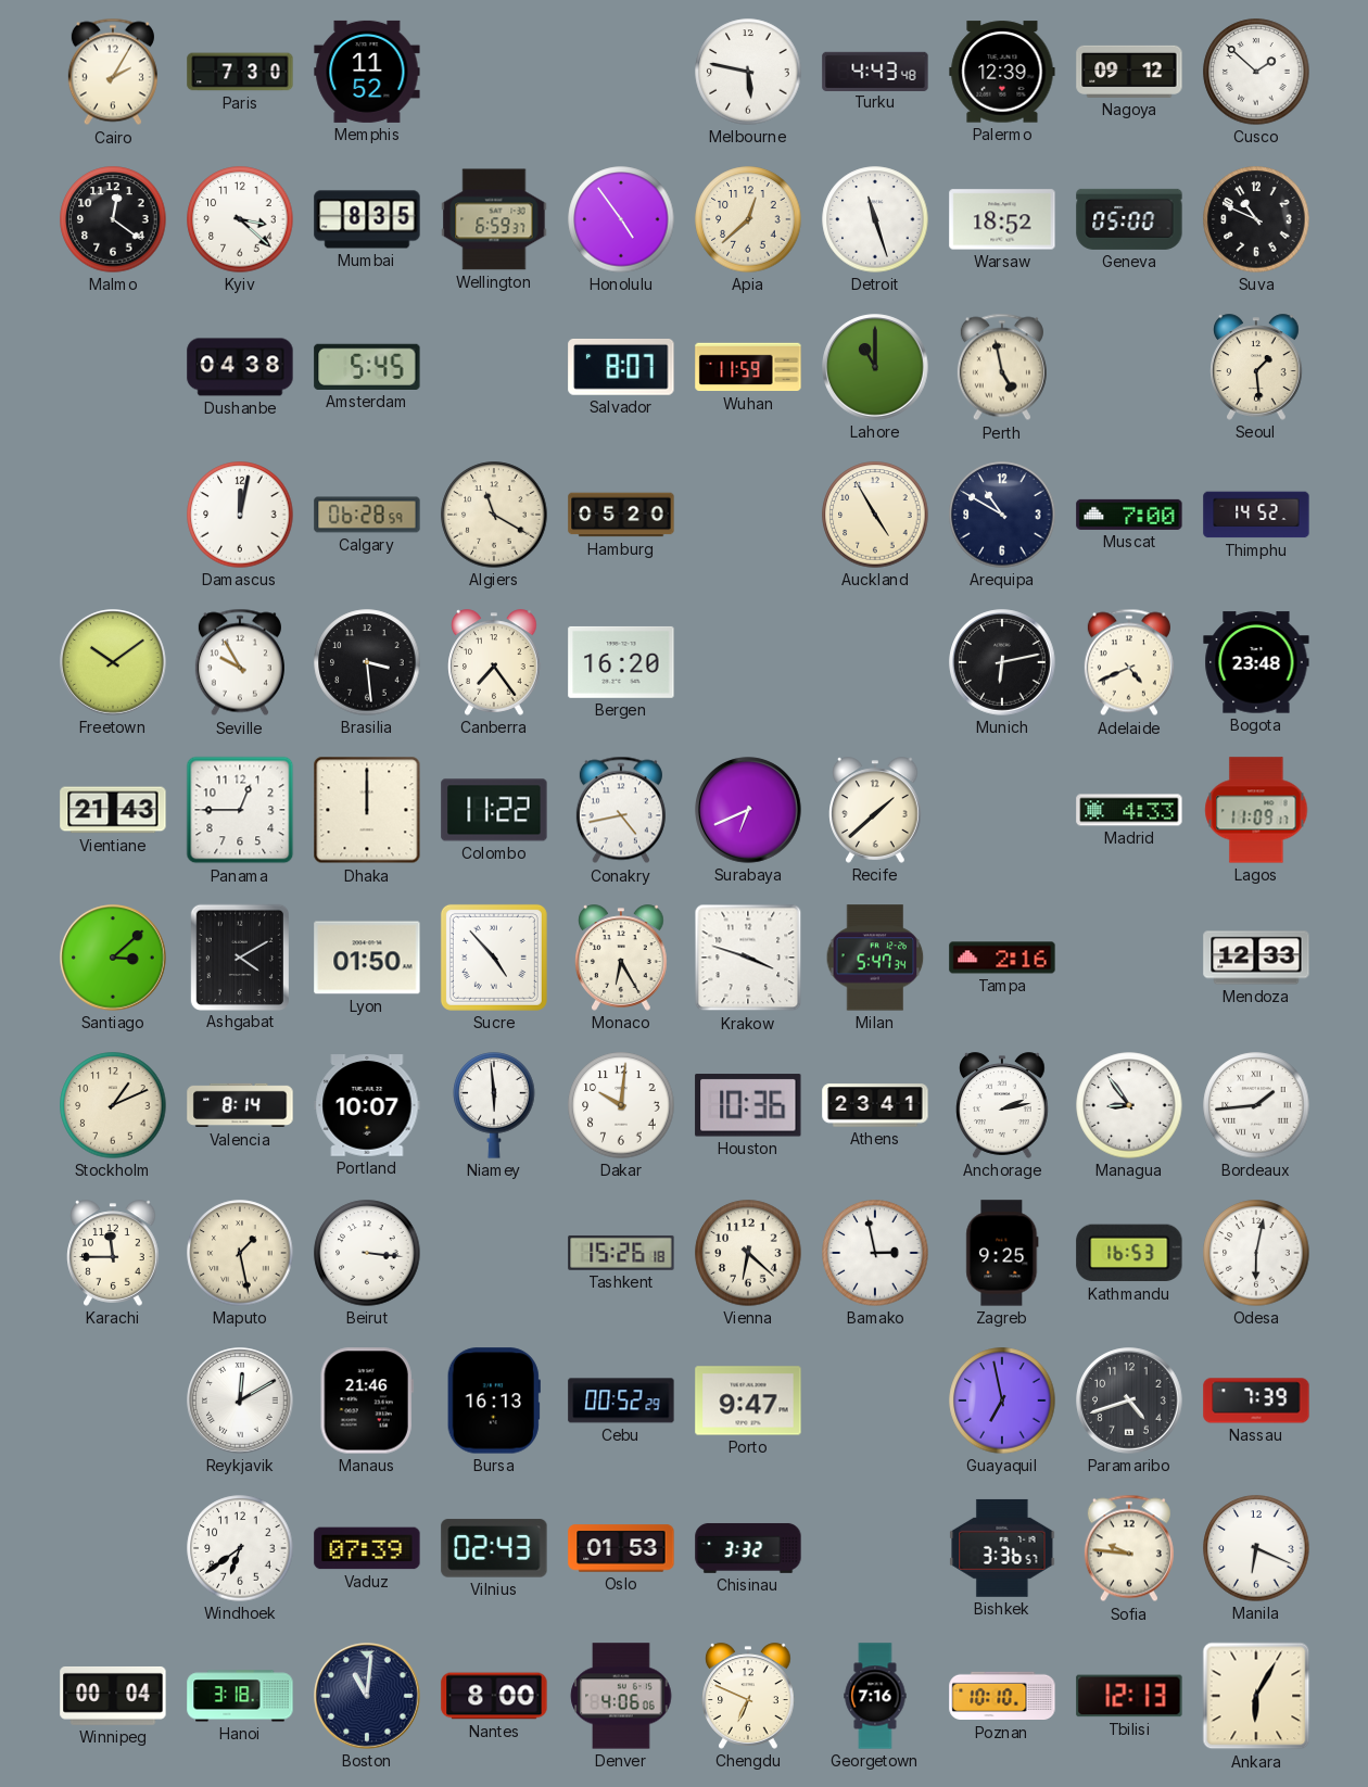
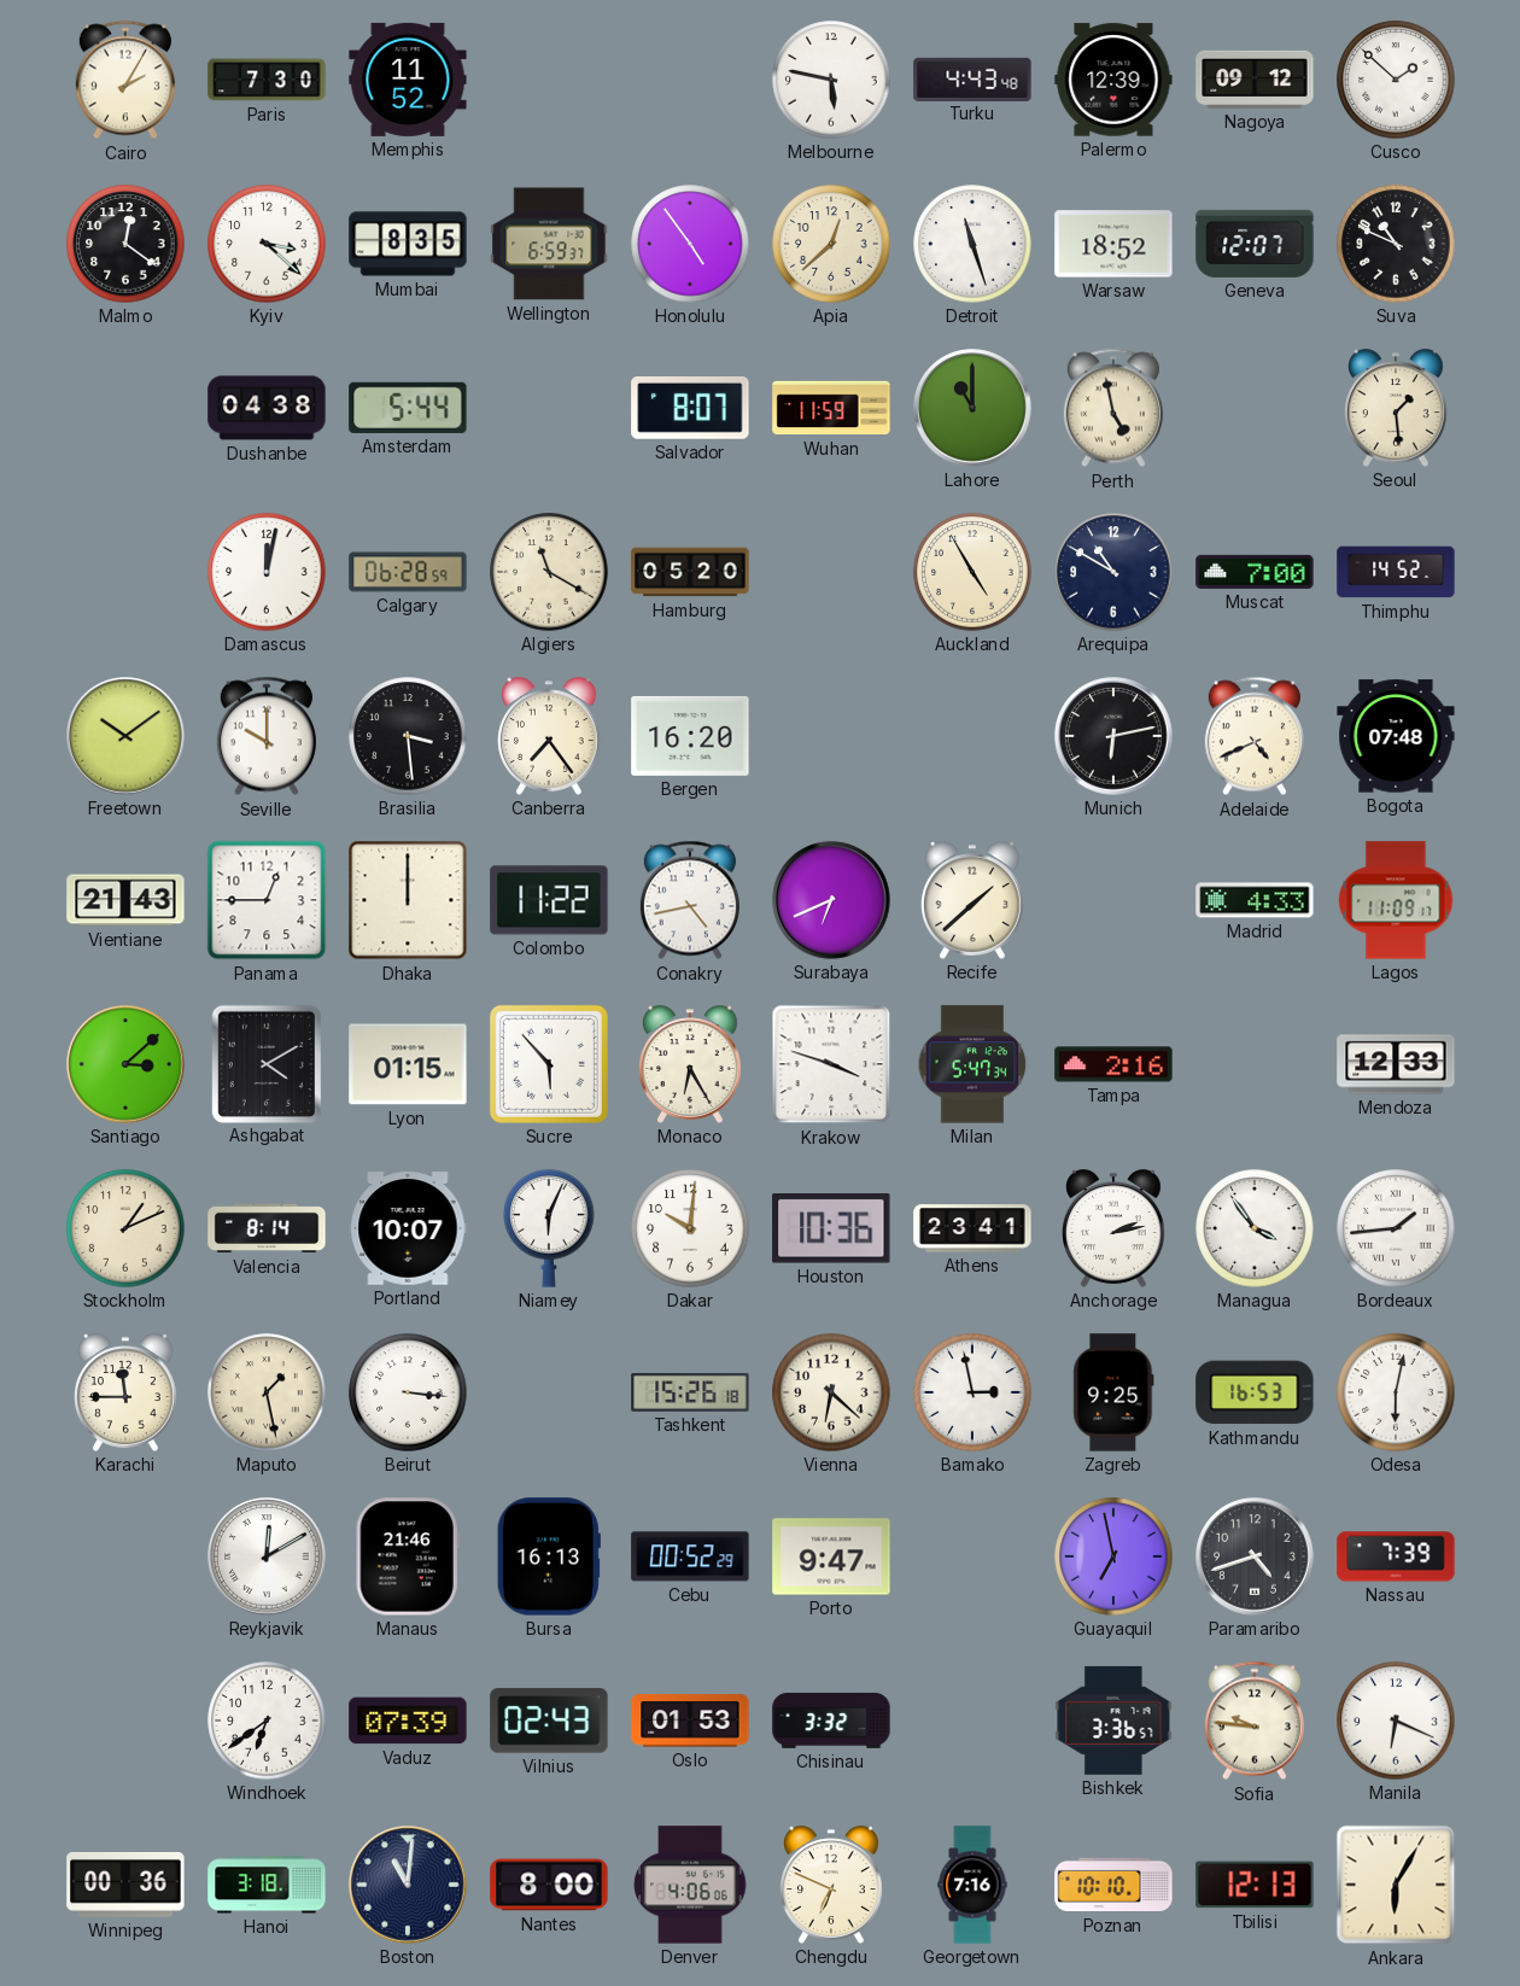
Geneva: 05:00 -> 12:07 (1255, 244)
Amsterdam: 5:45 -> 5:44 (408, 408)
Seville: 9:55 -> 10:00 (267, 736)
Bogota: 23:48 -> 07:48 (1396, 736)
Lyon: 01:50 -> 01:15 (408, 1064)
Sucre: 4:53 -> 5:53 (549, 1064)
Niamey: 5:59 -> 6:04 (549, 1228)
Managua: 8:54 -> 3:54 (1255, 1228)
Winnipeg: 00:04 -> 00:36 (125, 1885)
